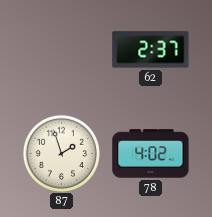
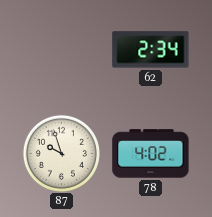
62: 2:37 -> 2:34 (151, 50)
87: 1:57 -> 9:57 (61, 153)
